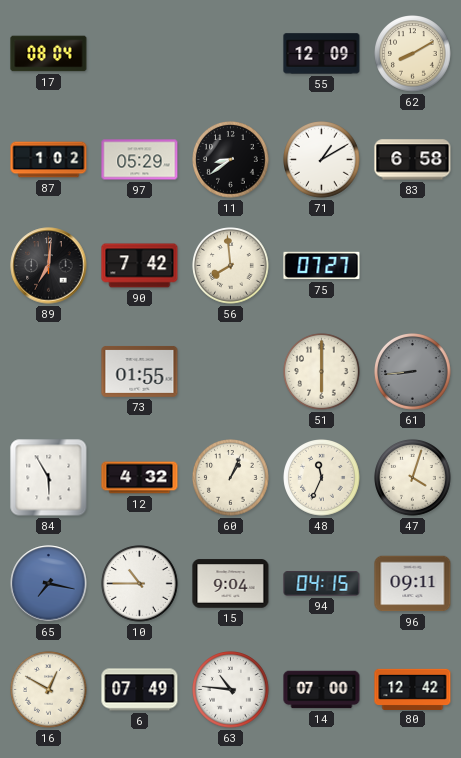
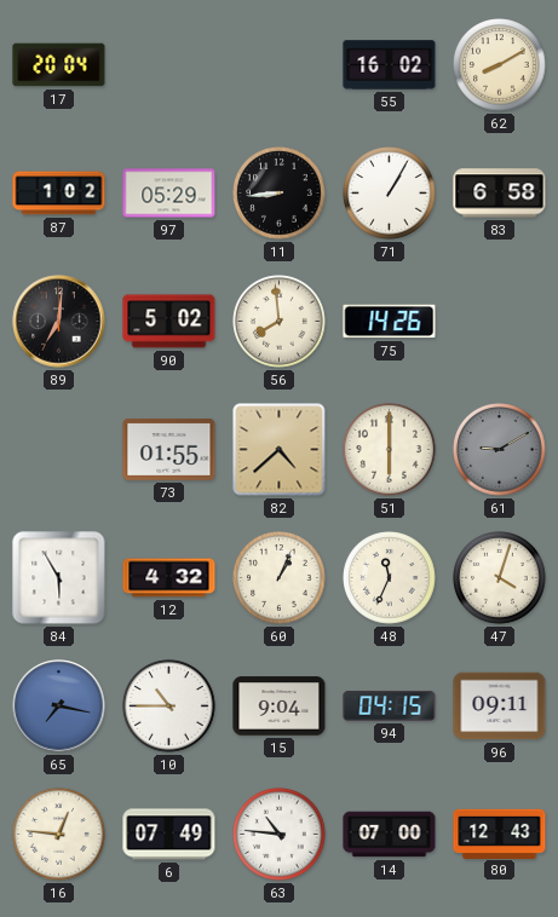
17: 08:04 -> 20:04 (59, 65)
55: 12:09 -> 16:02 (390, 65)
11: 8:39 -> 8:44 (280, 194)
71: 1:10 -> 1:05 (390, 194)
90: 7:42 -> 5:02 (169, 322)
75: 07:27 -> 14:26 (390, 322)
82: none -> 4:38 (280, 450)
61: 8:44 -> 9:10 (500, 450)
16: 12:50 -> 12:46 (59, 835)
80: 12:42 -> 12:43 (500, 834)
